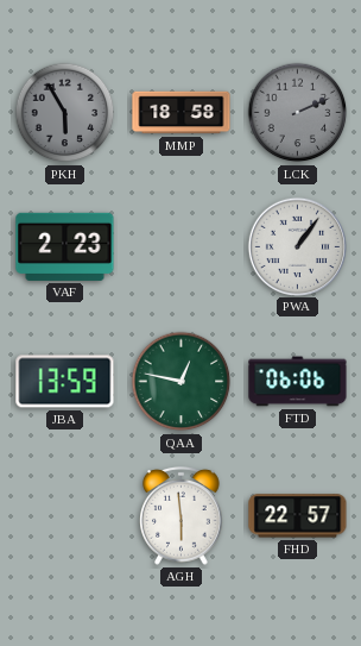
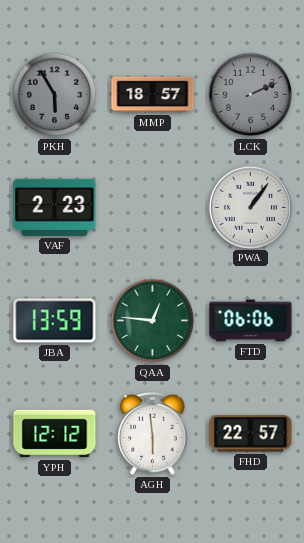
MMP: 18:58 -> 18:57 (153, 95)
QAA: 12:47 -> 12:46 (153, 321)
YPH: none -> 12:12 (55, 434)
